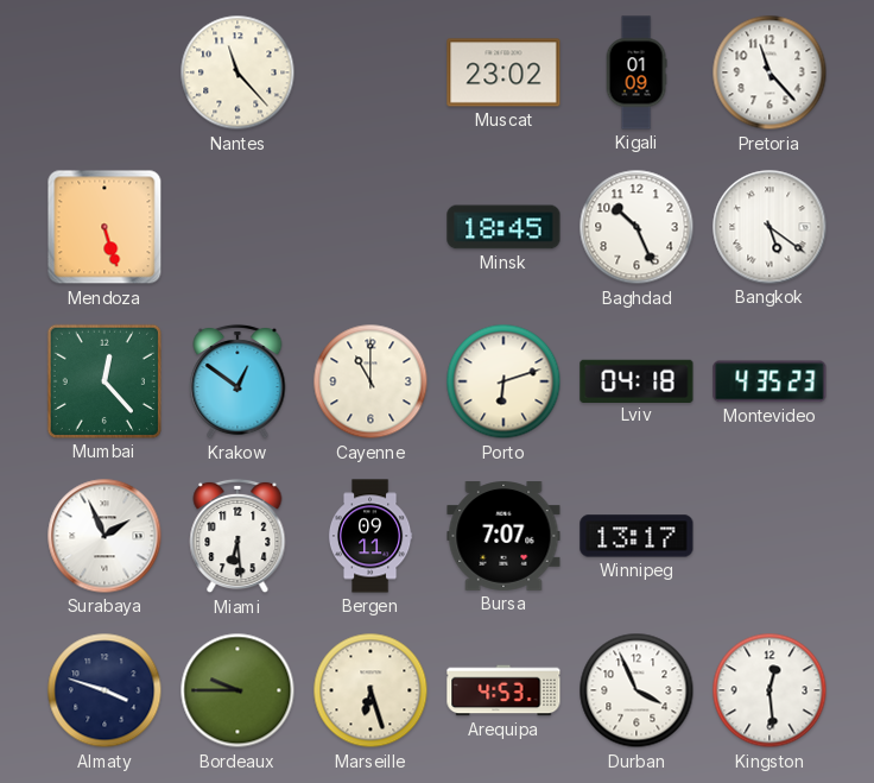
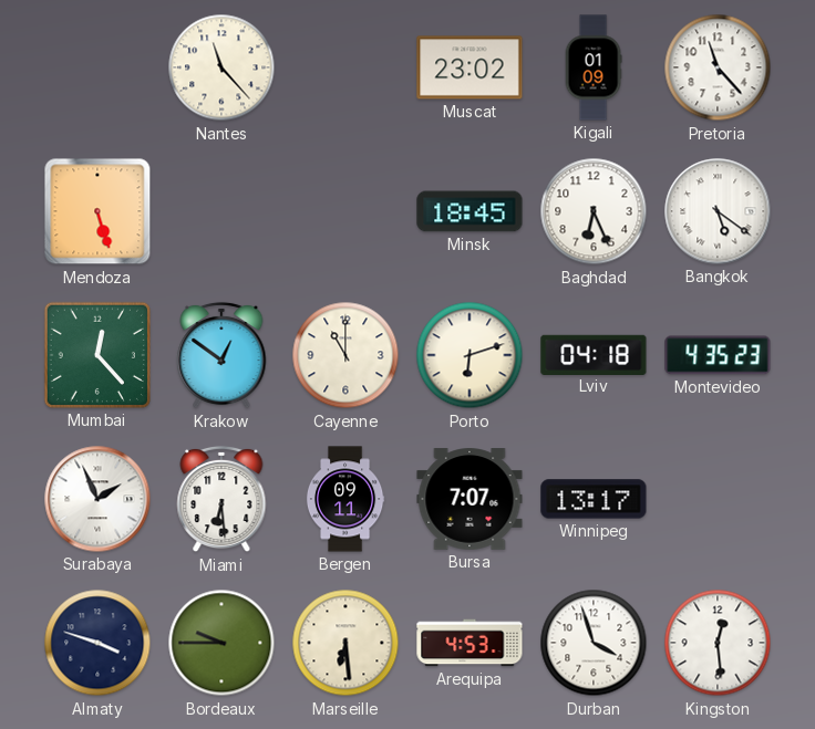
Baghdad: 10:26 -> 6:26 (594, 211)
Marseille: 6:27 -> 6:29 (345, 643)
Durban: 3:56 -> 3:57 (594, 643)
